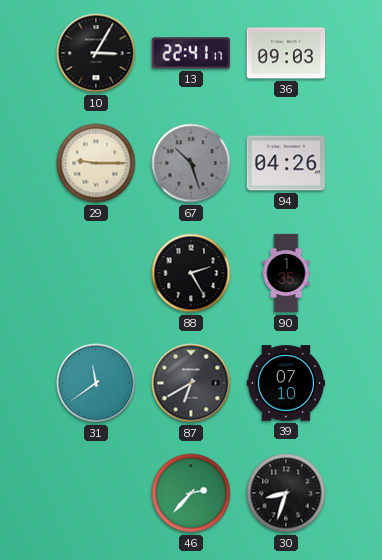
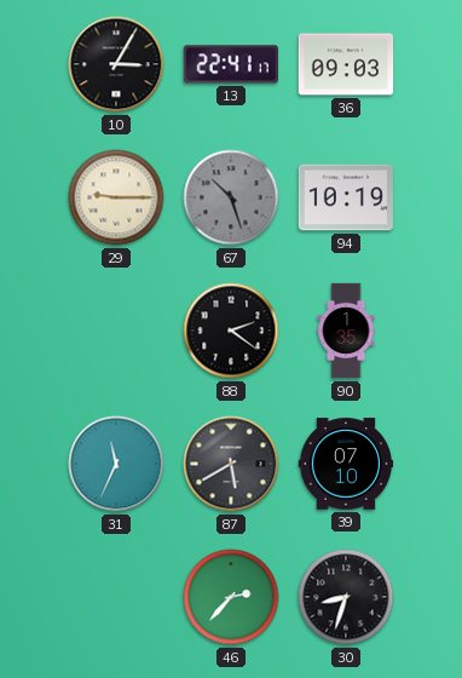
94: 04:26 -> 10:19 (346, 197)
88: 2:25 -> 2:21 (231, 331)
31: 11:39 -> 11:34 (116, 464)
87: 6:40 -> 5:40 (231, 464)
